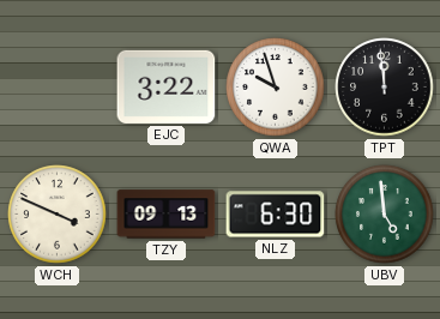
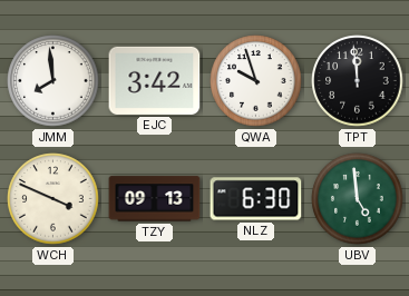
JMM: none -> 7:59 (53, 81)
EJC: 3:22 -> 3:42 (155, 80)
